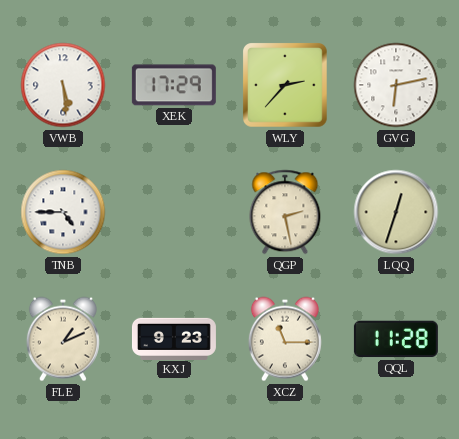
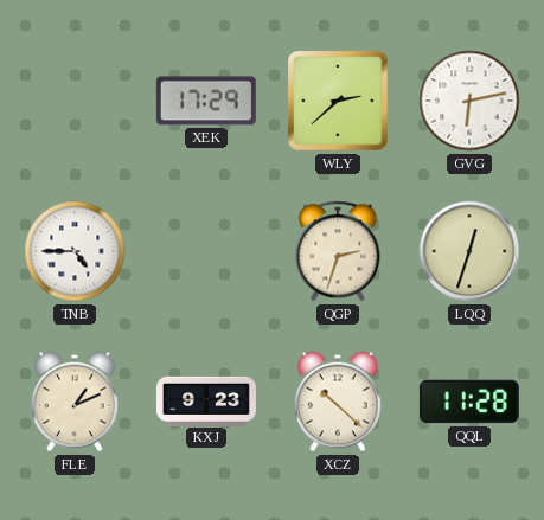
VWB: 5:29 -> none (63, 85)
WLY: 2:37 -> 2:38 (339, 102)
QGP: 2:28 -> 2:33 (338, 251)
XCZ: 11:15 -> 10:22 (338, 402)
